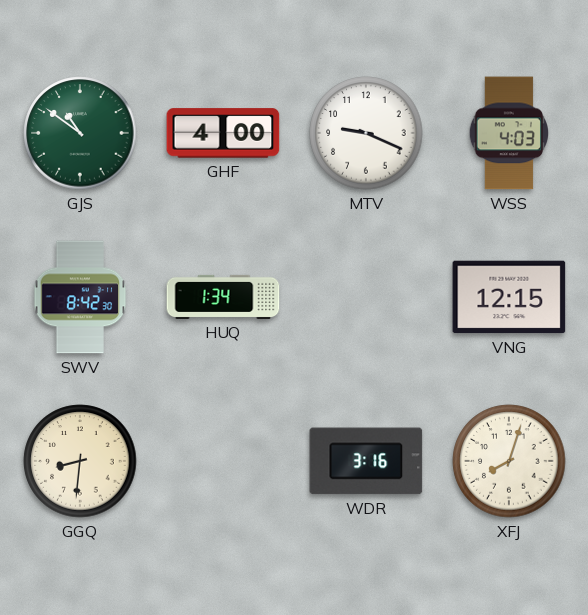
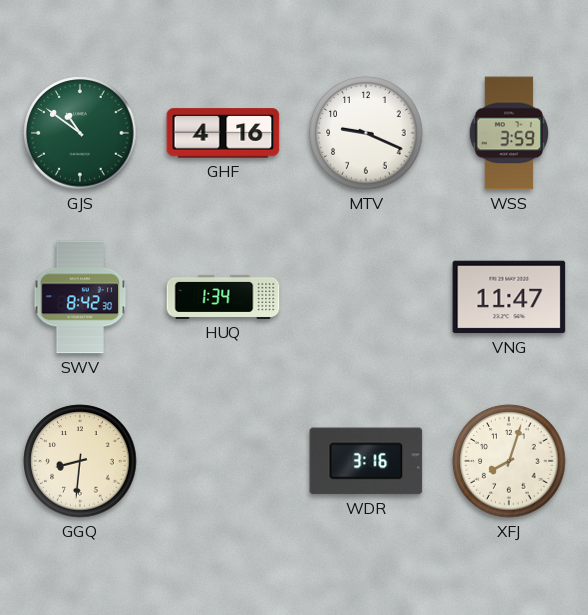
GHF: 4:00 -> 4:16 (223, 133)
WSS: 4:03 -> 3:59 (508, 133)
VNG: 12:15 -> 11:47 (509, 297)
